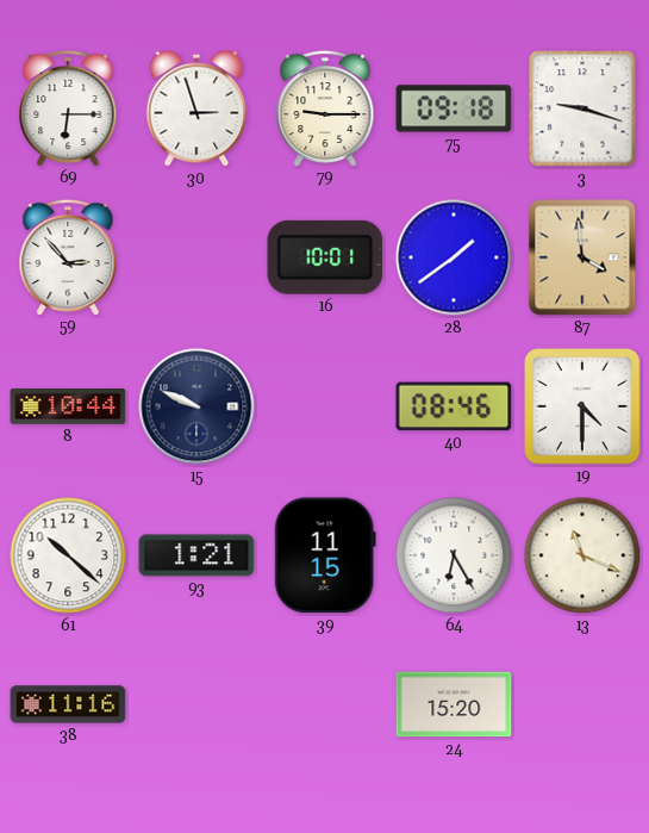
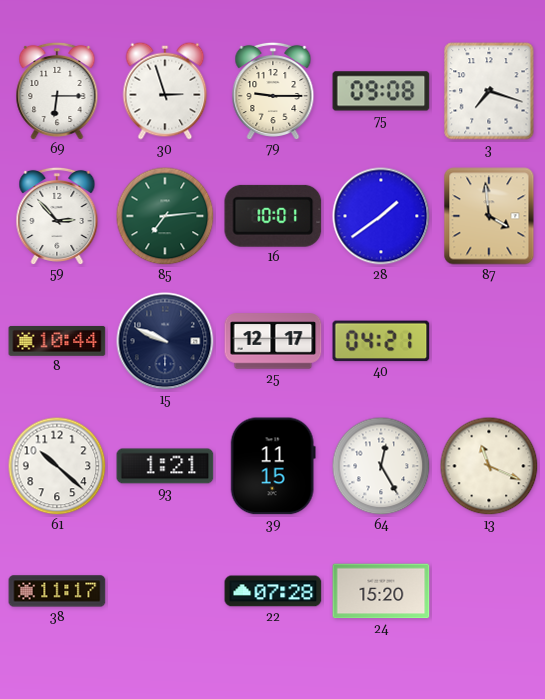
75: 09:18 -> 09:08 (381, 91)
3: 9:18 -> 7:18 (489, 91)
85: none -> 7:14 (165, 216)
25: none -> 12:17 (273, 341)
40: 08:46 -> 04:21 (381, 341)
19: 4:30 -> none (582, 406)
64: 6:25 -> 12:25 (381, 466)
38: 11:16 -> 11:17 (57, 591)
22: none -> 07:28 (273, 591)
